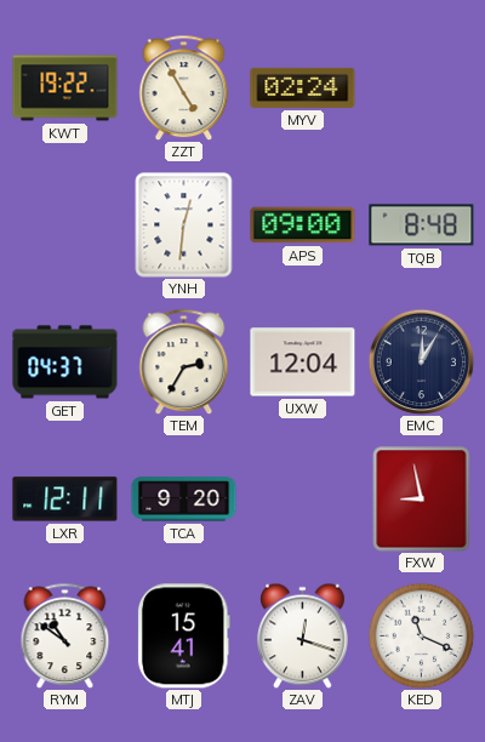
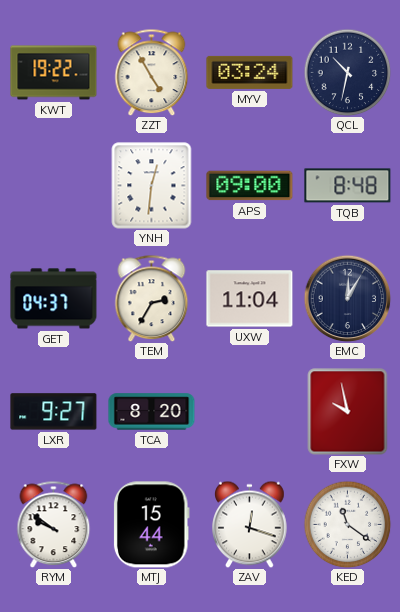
MYV: 02:24 -> 03:24 (250, 72)
QCL: none -> 10:32 (347, 72)
UXW: 12:04 -> 11:04 (250, 299)
LXR: 12:11 -> 9:27 (54, 412)
TCA: 9:20 -> 8:20 (152, 412)
FXW: 8:58 -> 9:58 (348, 412)
RYM: 10:51 -> 9:51 (54, 524)
MTJ: 15:41 -> 15:44 (151, 525)
KED: 11:19 -> 11:21 (347, 524)
